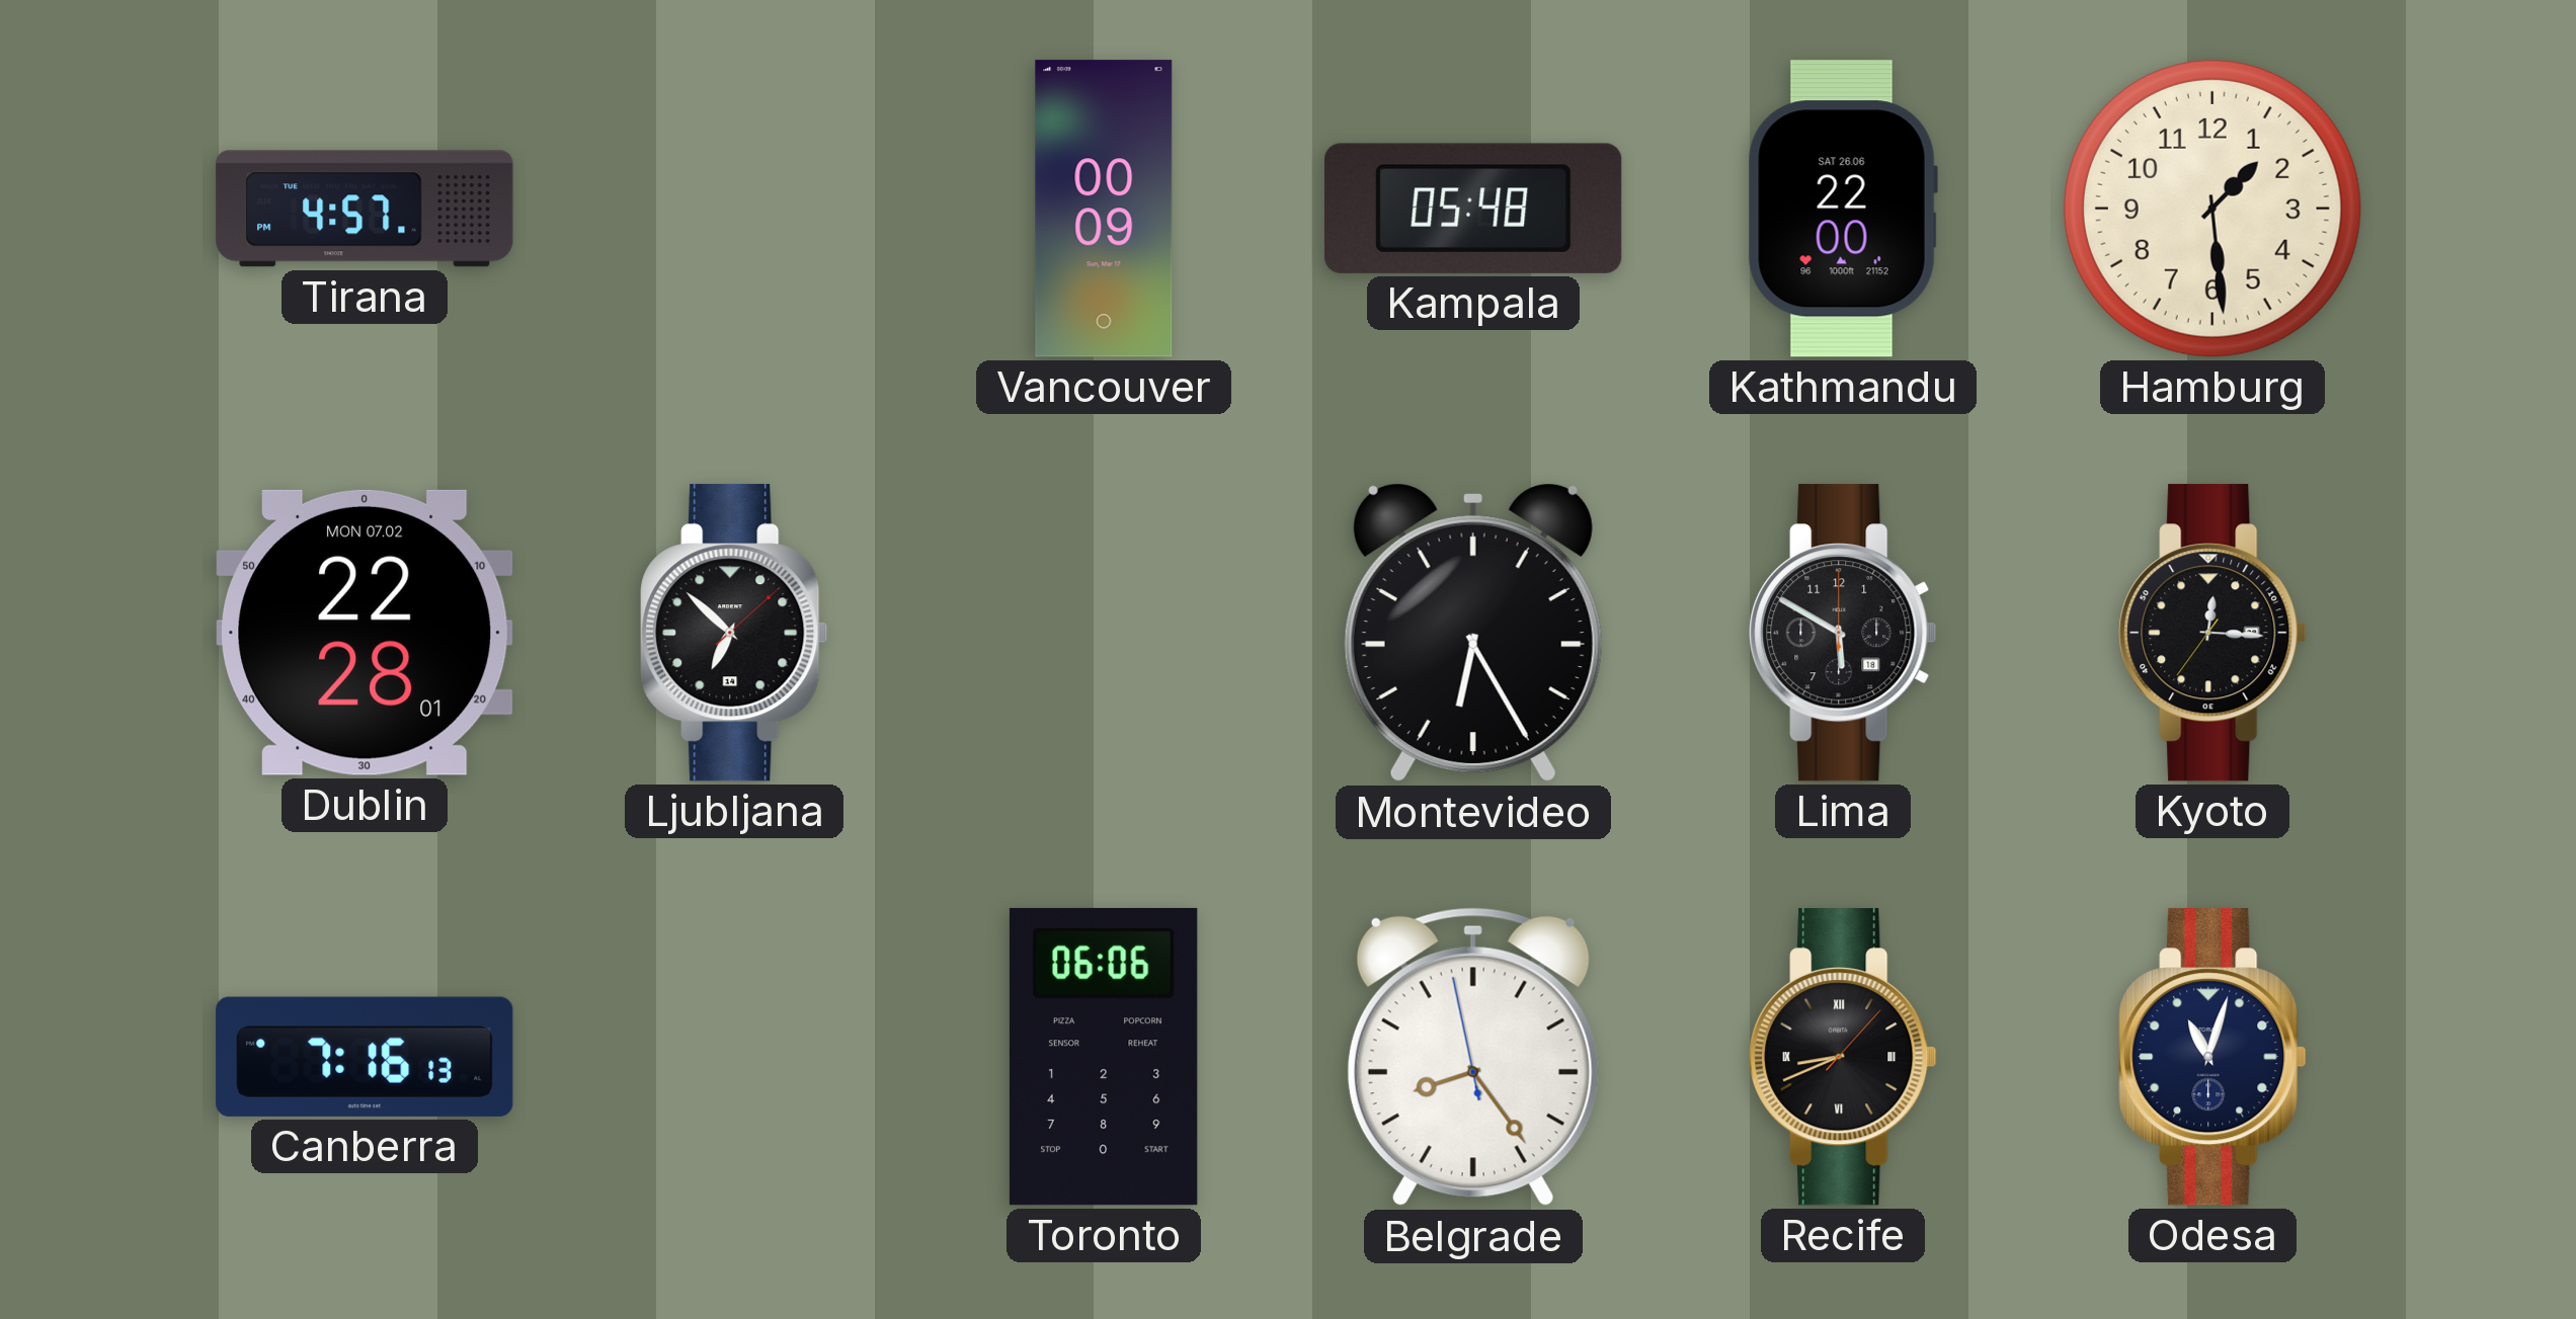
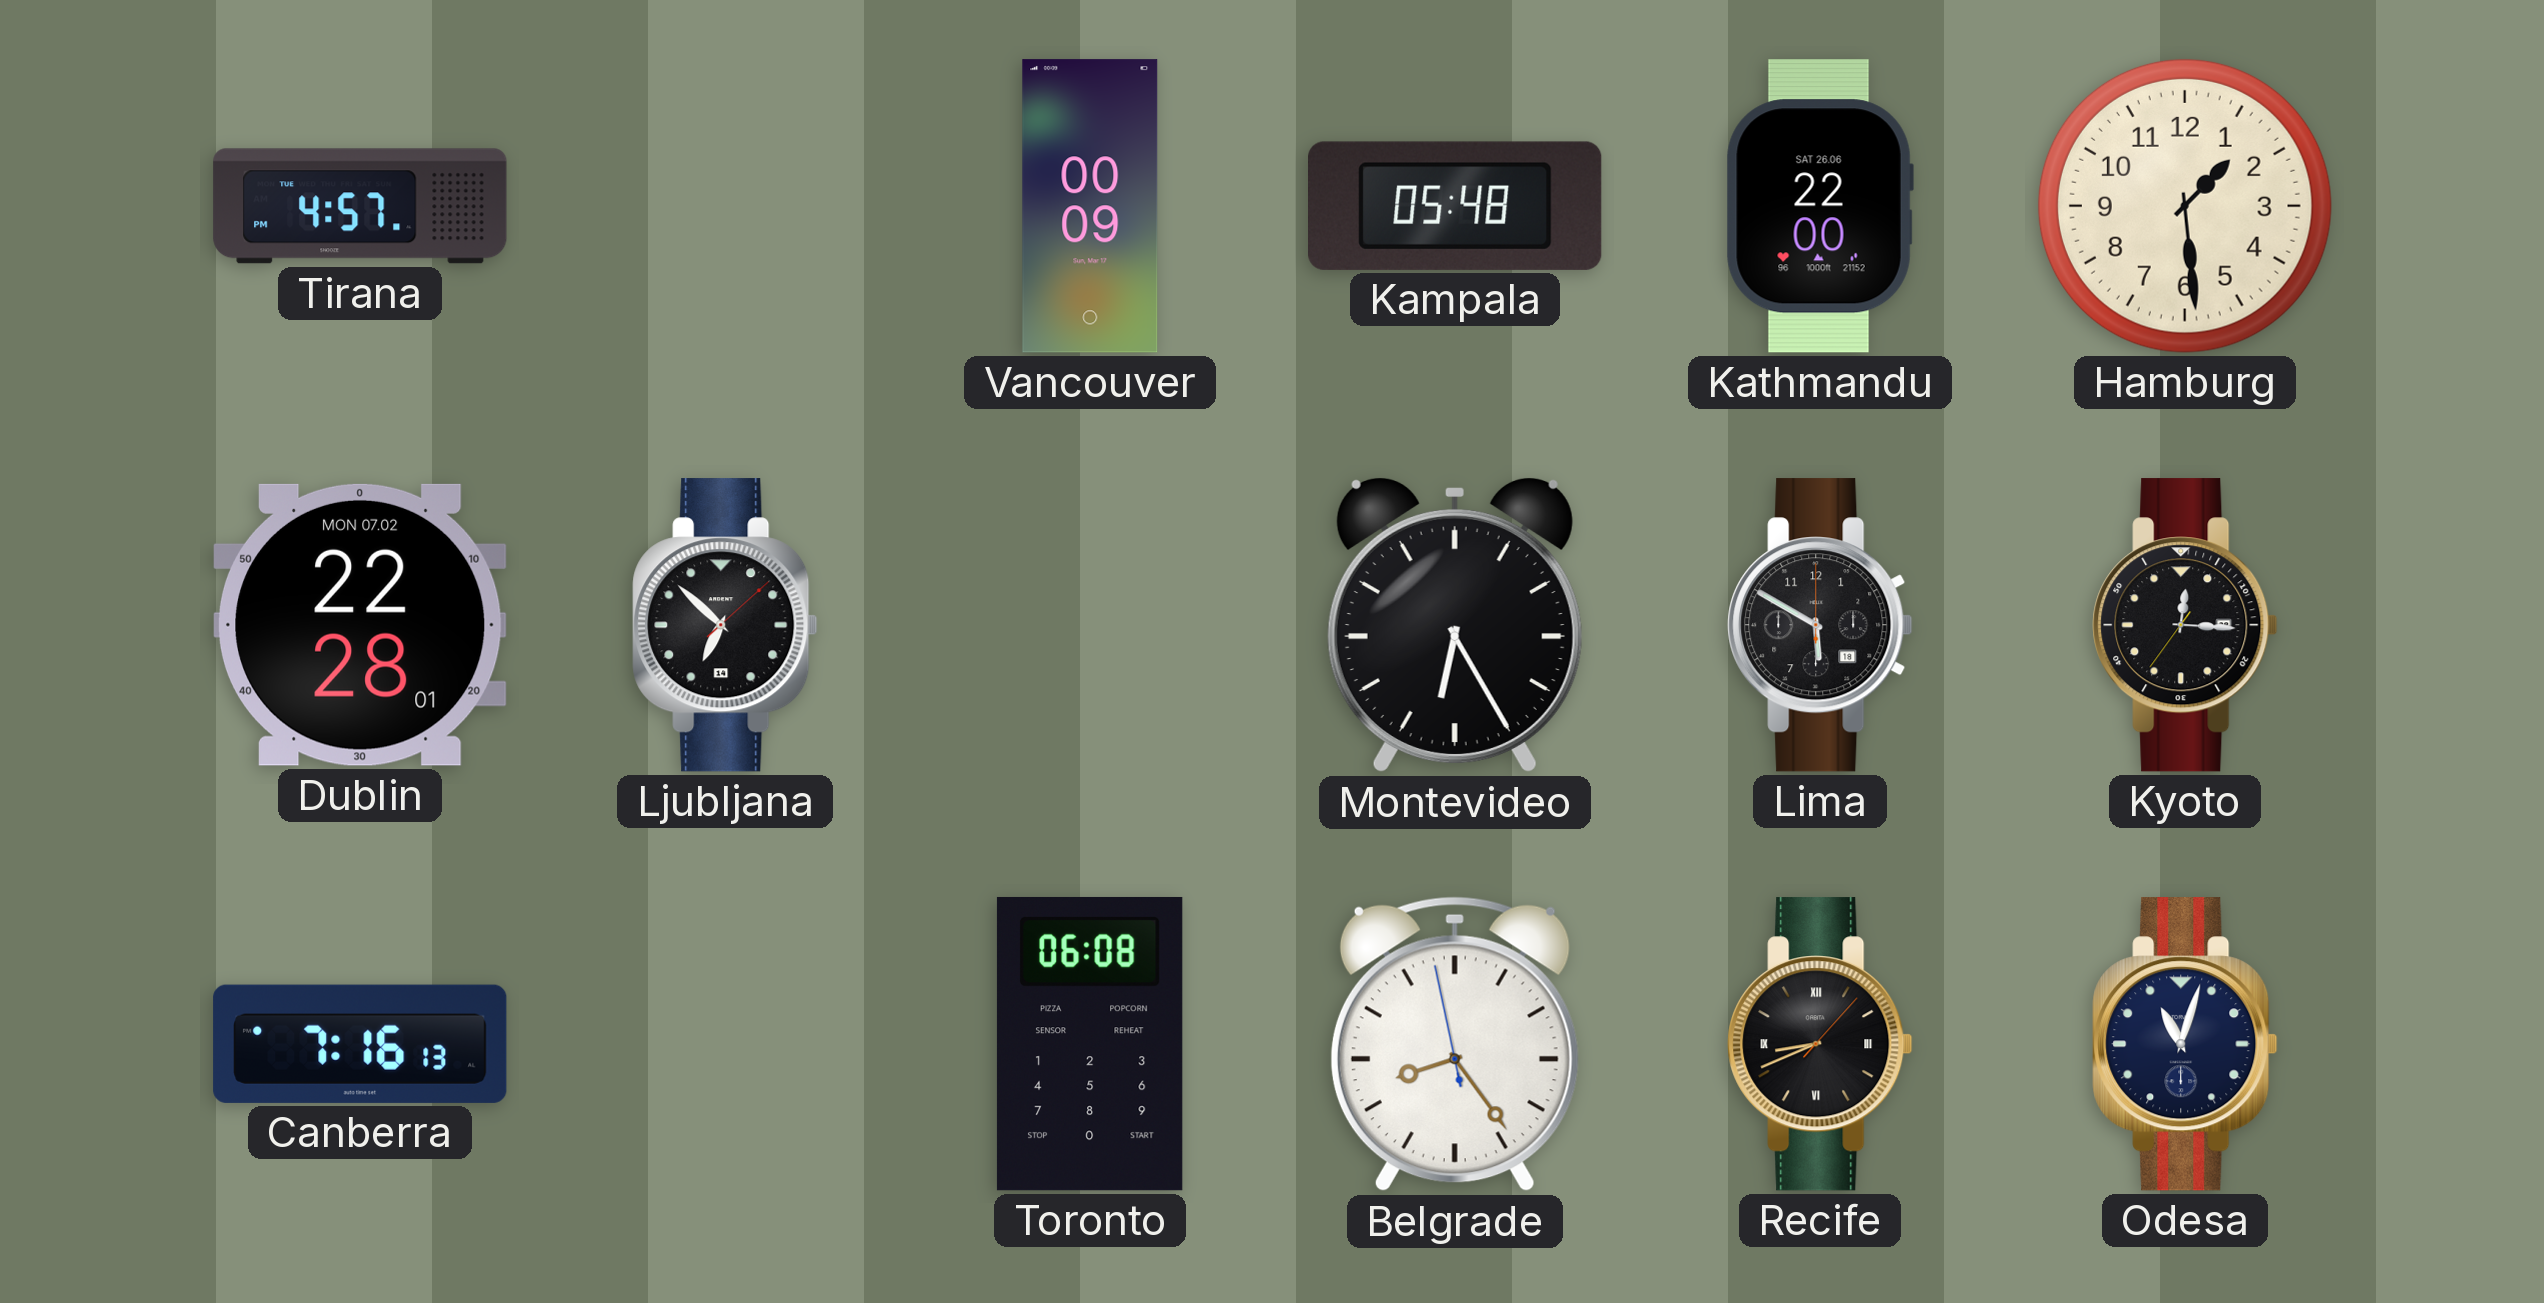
Toronto: 06:06 -> 06:08 (1090, 1044)
